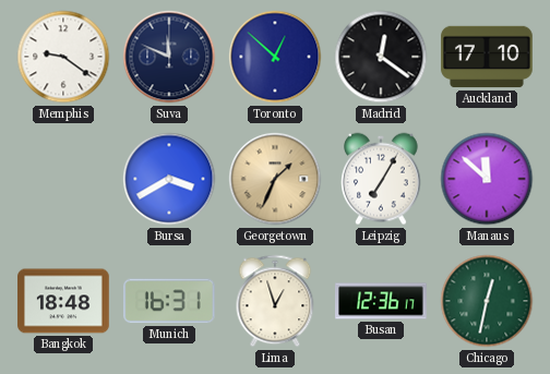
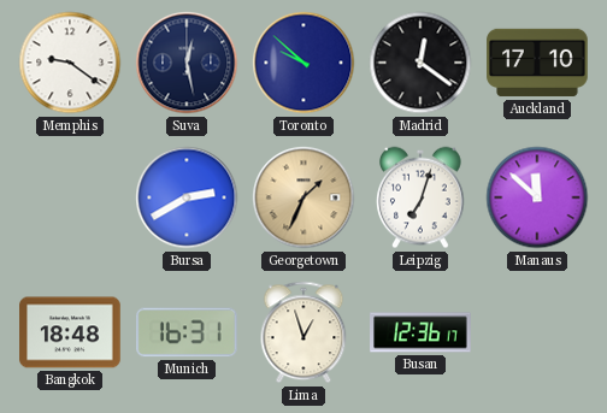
Suva: 11:49 -> 12:28 (187, 63)
Toronto: 12:52 -> 9:52 (303, 63)
Bursa: 3:40 -> 2:40 (187, 197)
Leipzig: 7:05 -> 7:03 (422, 197)
Chicago: 12:32 -> none (487, 301)
